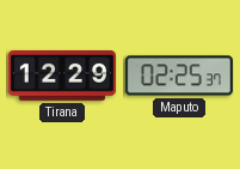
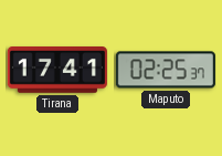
Tirana: 12:29 -> 17:41 (57, 71)
